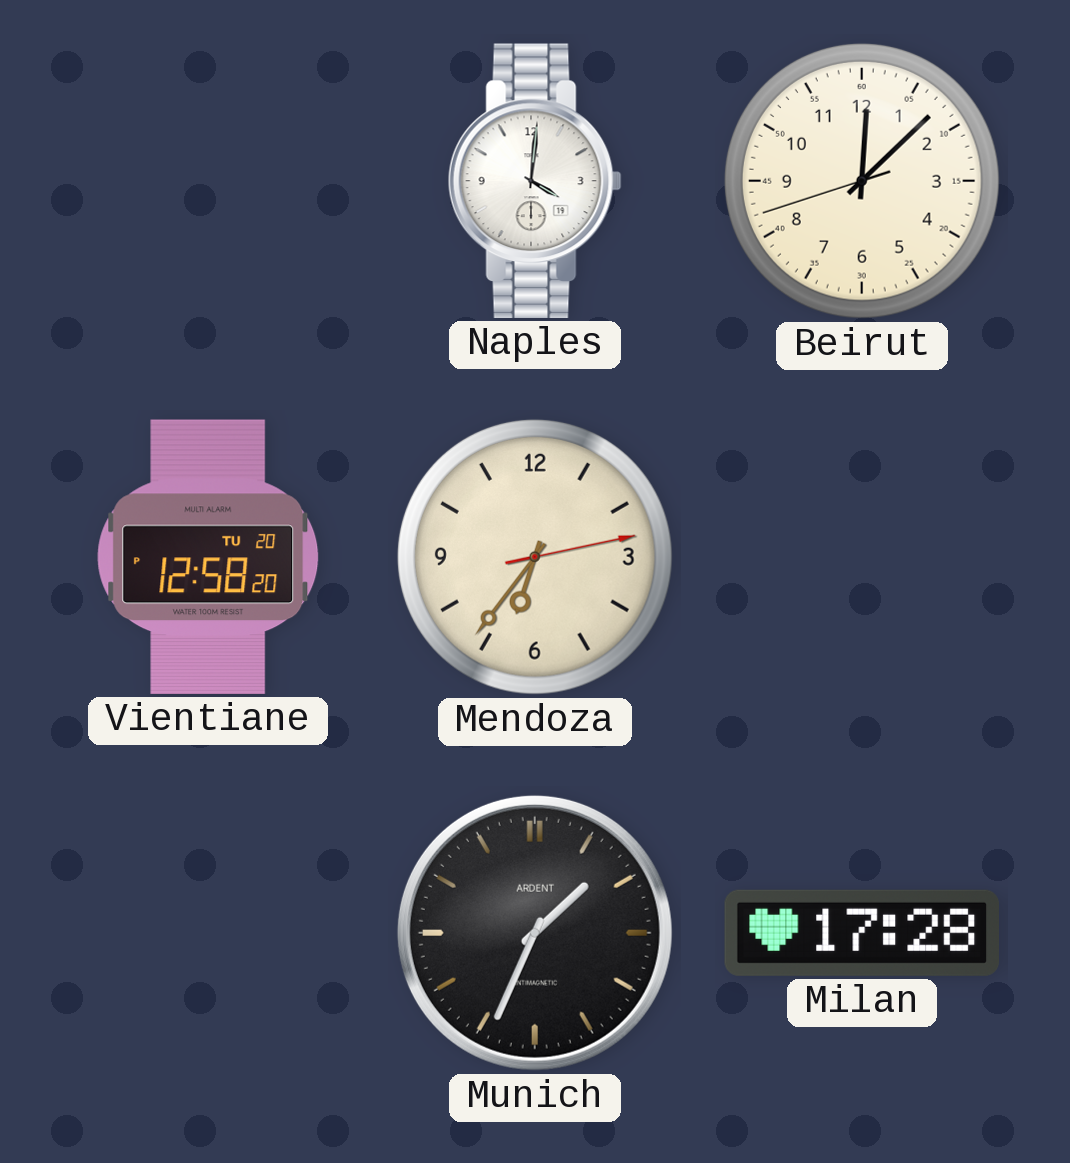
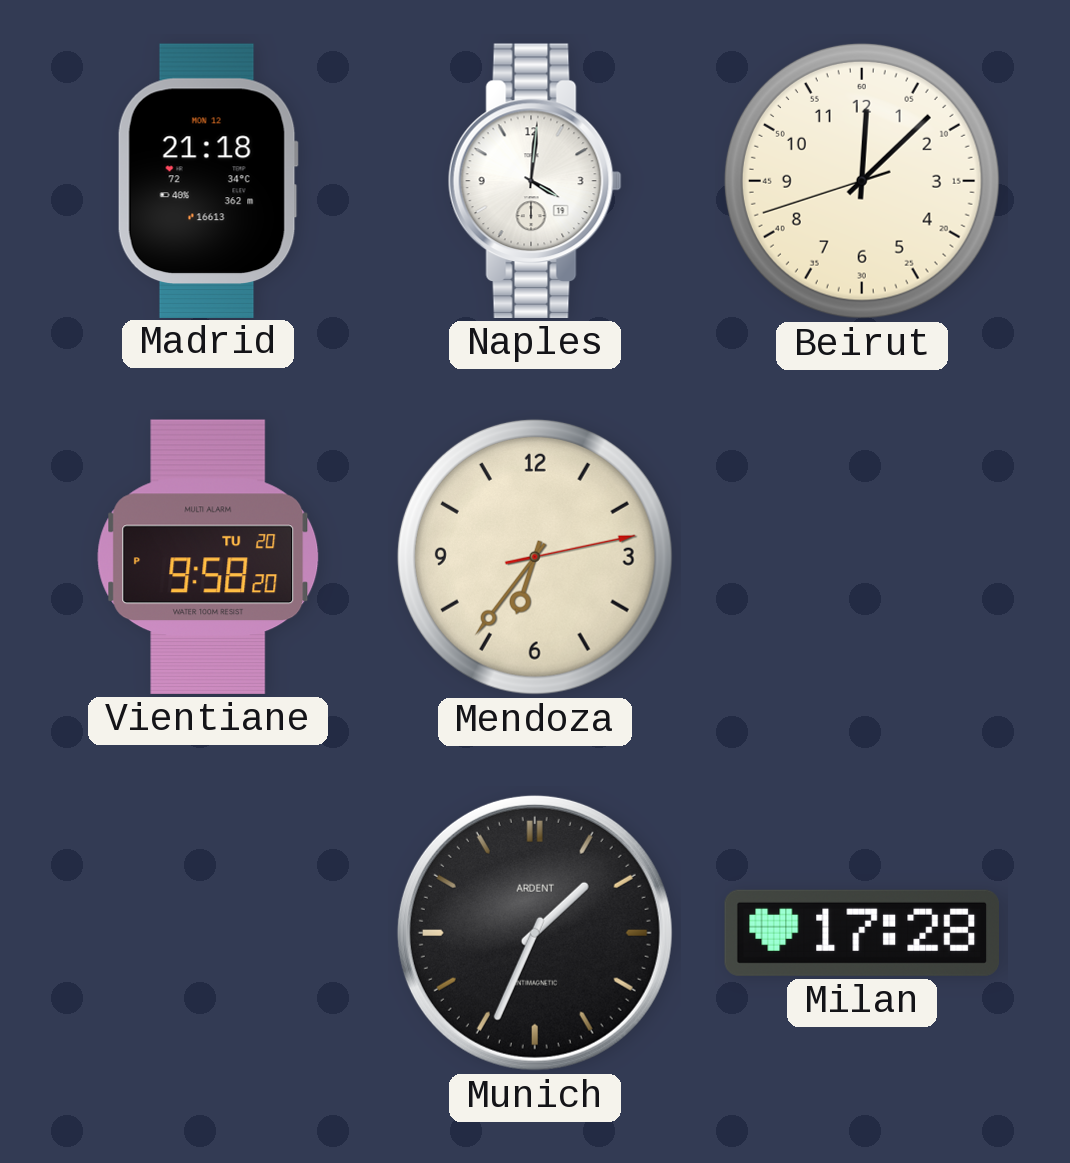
Madrid: none -> 21:18 (208, 180)
Vientiane: 12:58 -> 9:58 (208, 557)
